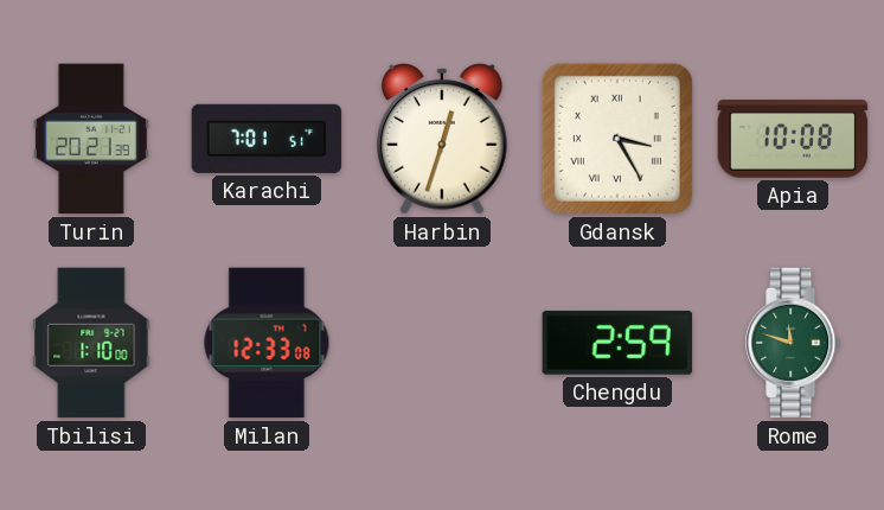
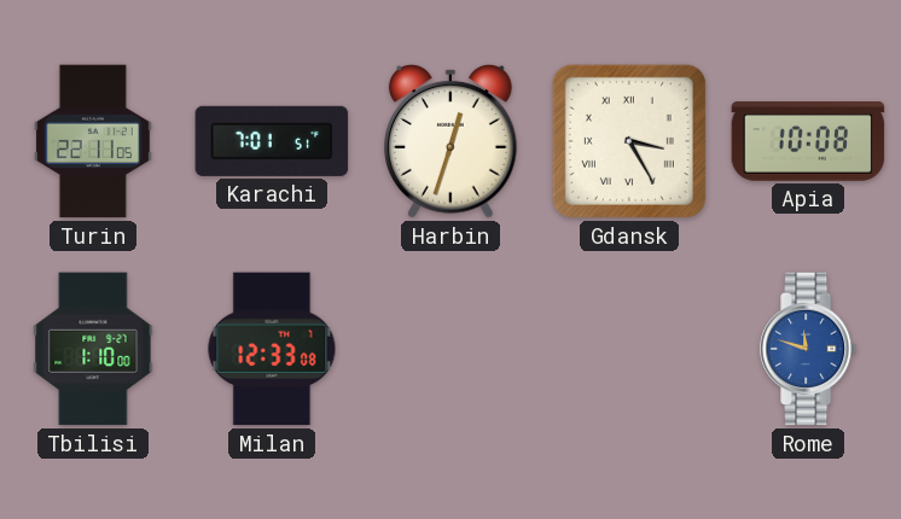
Turin: 20:21 -> 22:11 (93, 141)
Chengdu: 2:59 -> none (617, 343)
Rome dial: green -> blue (809, 349)
